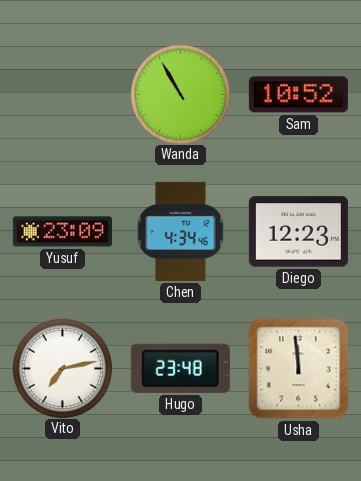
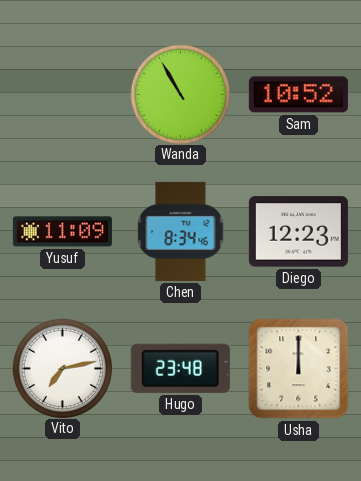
Yusuf: 23:09 -> 11:09 (62, 232)
Chen: 4:34 -> 8:34 (181, 231)
Usha: 11:59 -> 12:00 (299, 369)
